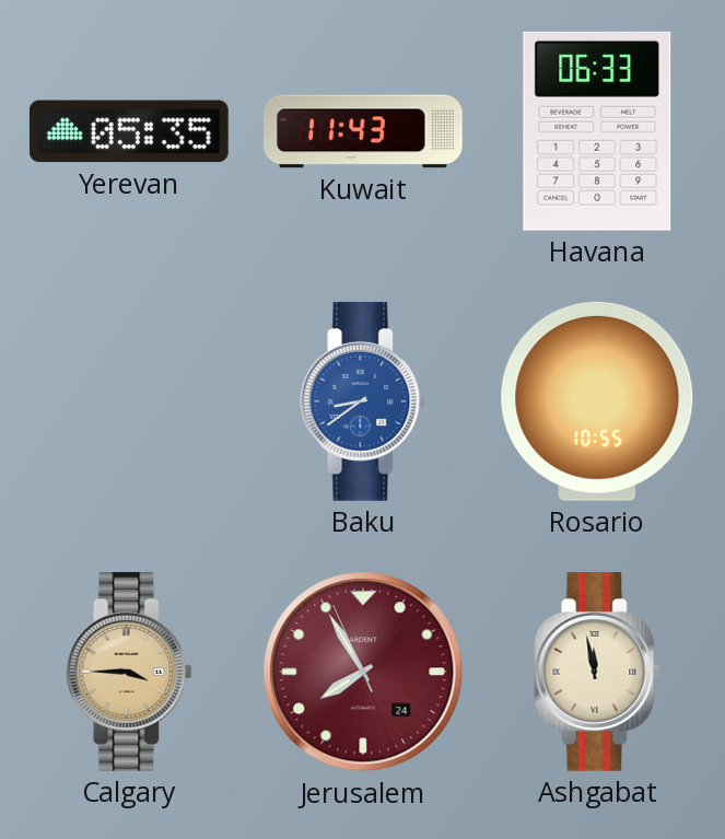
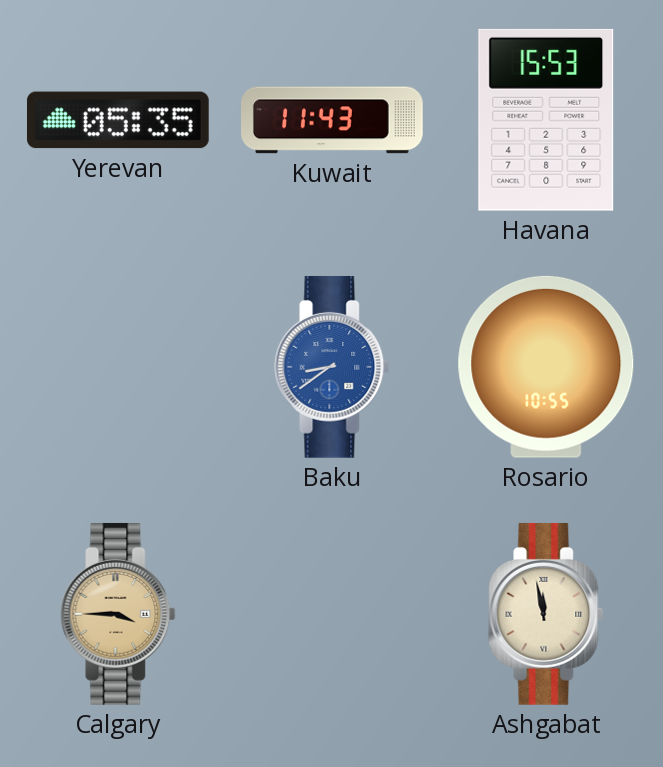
Havana: 06:33 -> 15:53 (546, 120)
Jerusalem: 7:54 -> none (363, 672)
